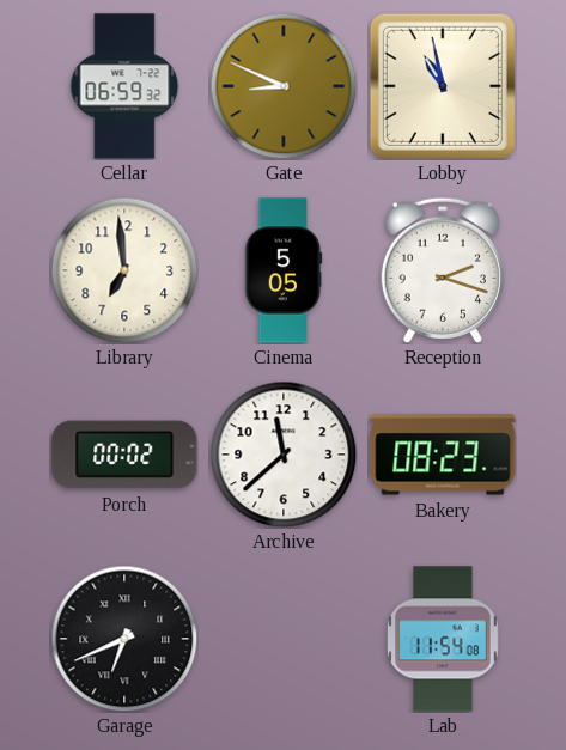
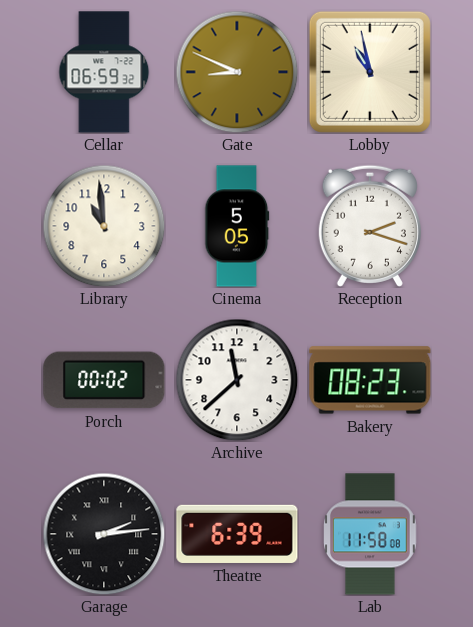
Library: 6:59 -> 10:59 (104, 226)
Garage: 6:41 -> 2:14 (104, 534)
Theatre: none -> 6:39 (237, 534)
Lab: 11:54 -> 11:58 (371, 534)
